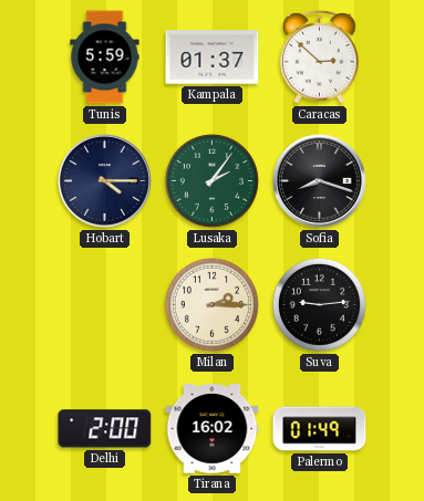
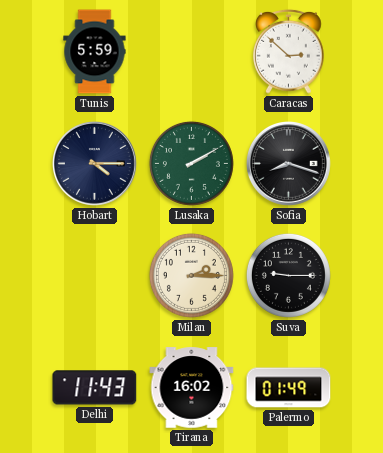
Kampala: 01:37 -> none (213, 58)
Lusaka: 2:06 -> 2:10 (191, 163)
Suva: 9:14 -> 9:15 (288, 275)
Delhi: 2:00 -> 11:43 (95, 388)
